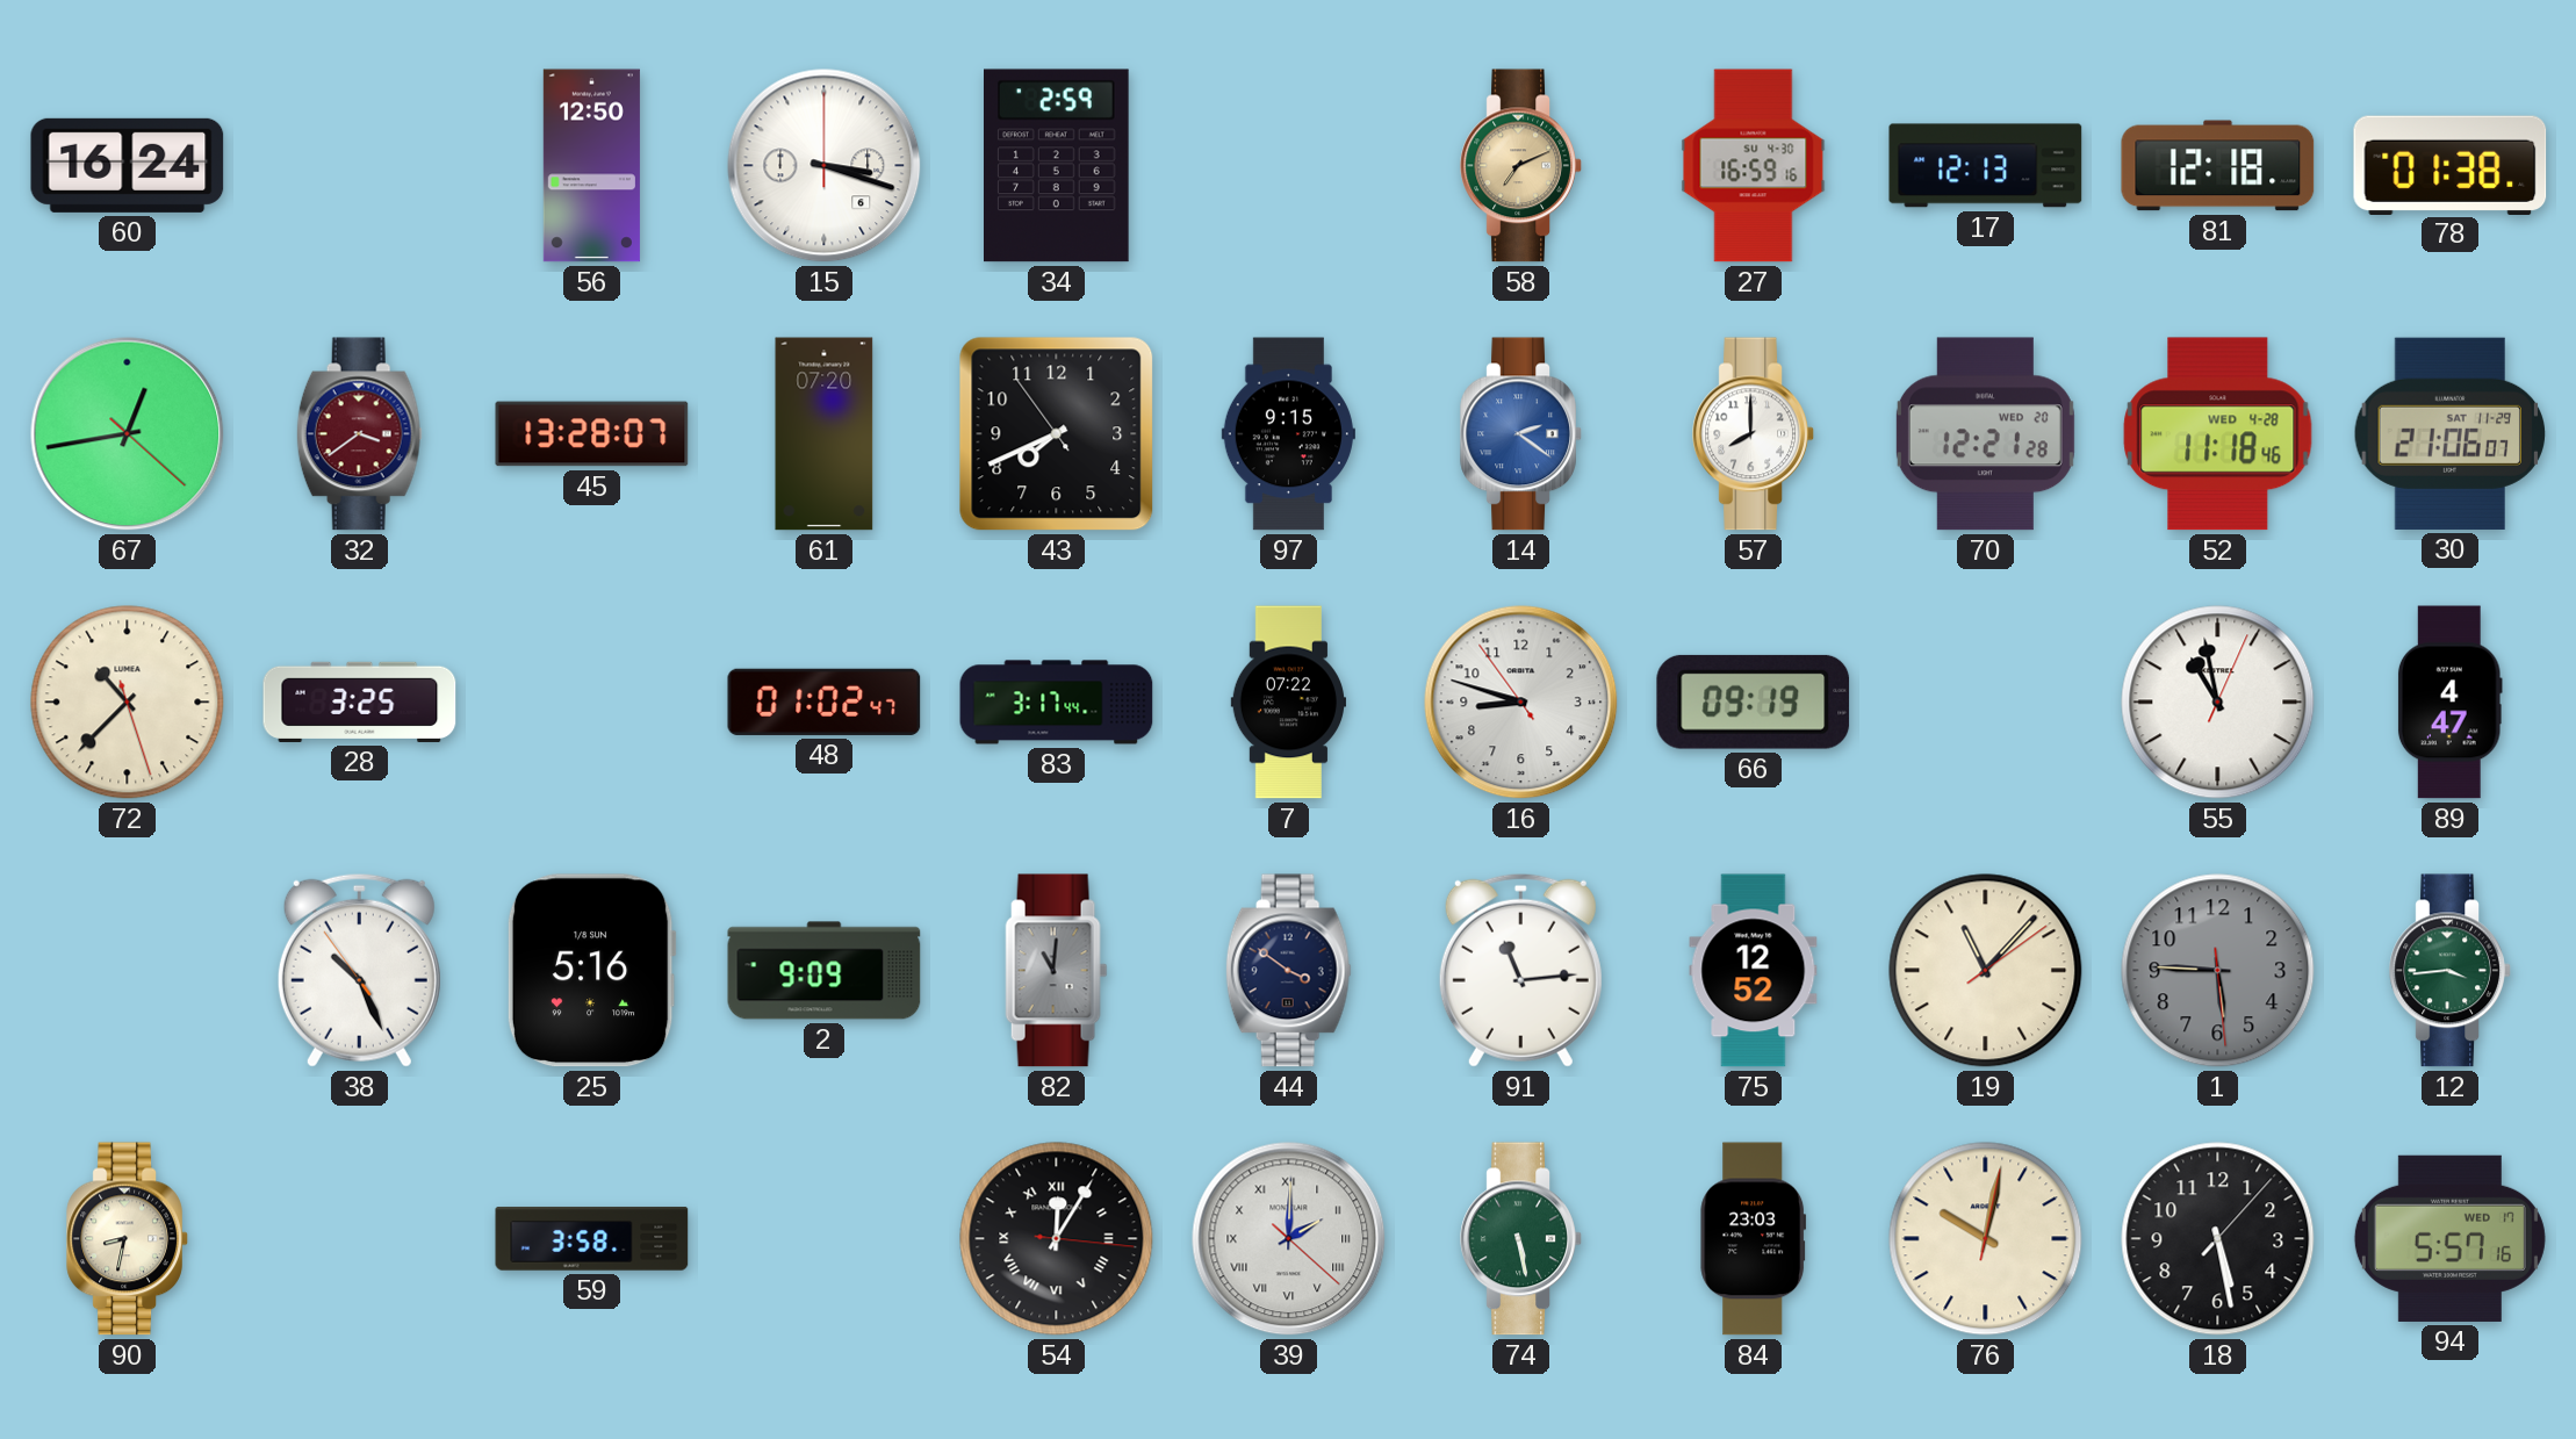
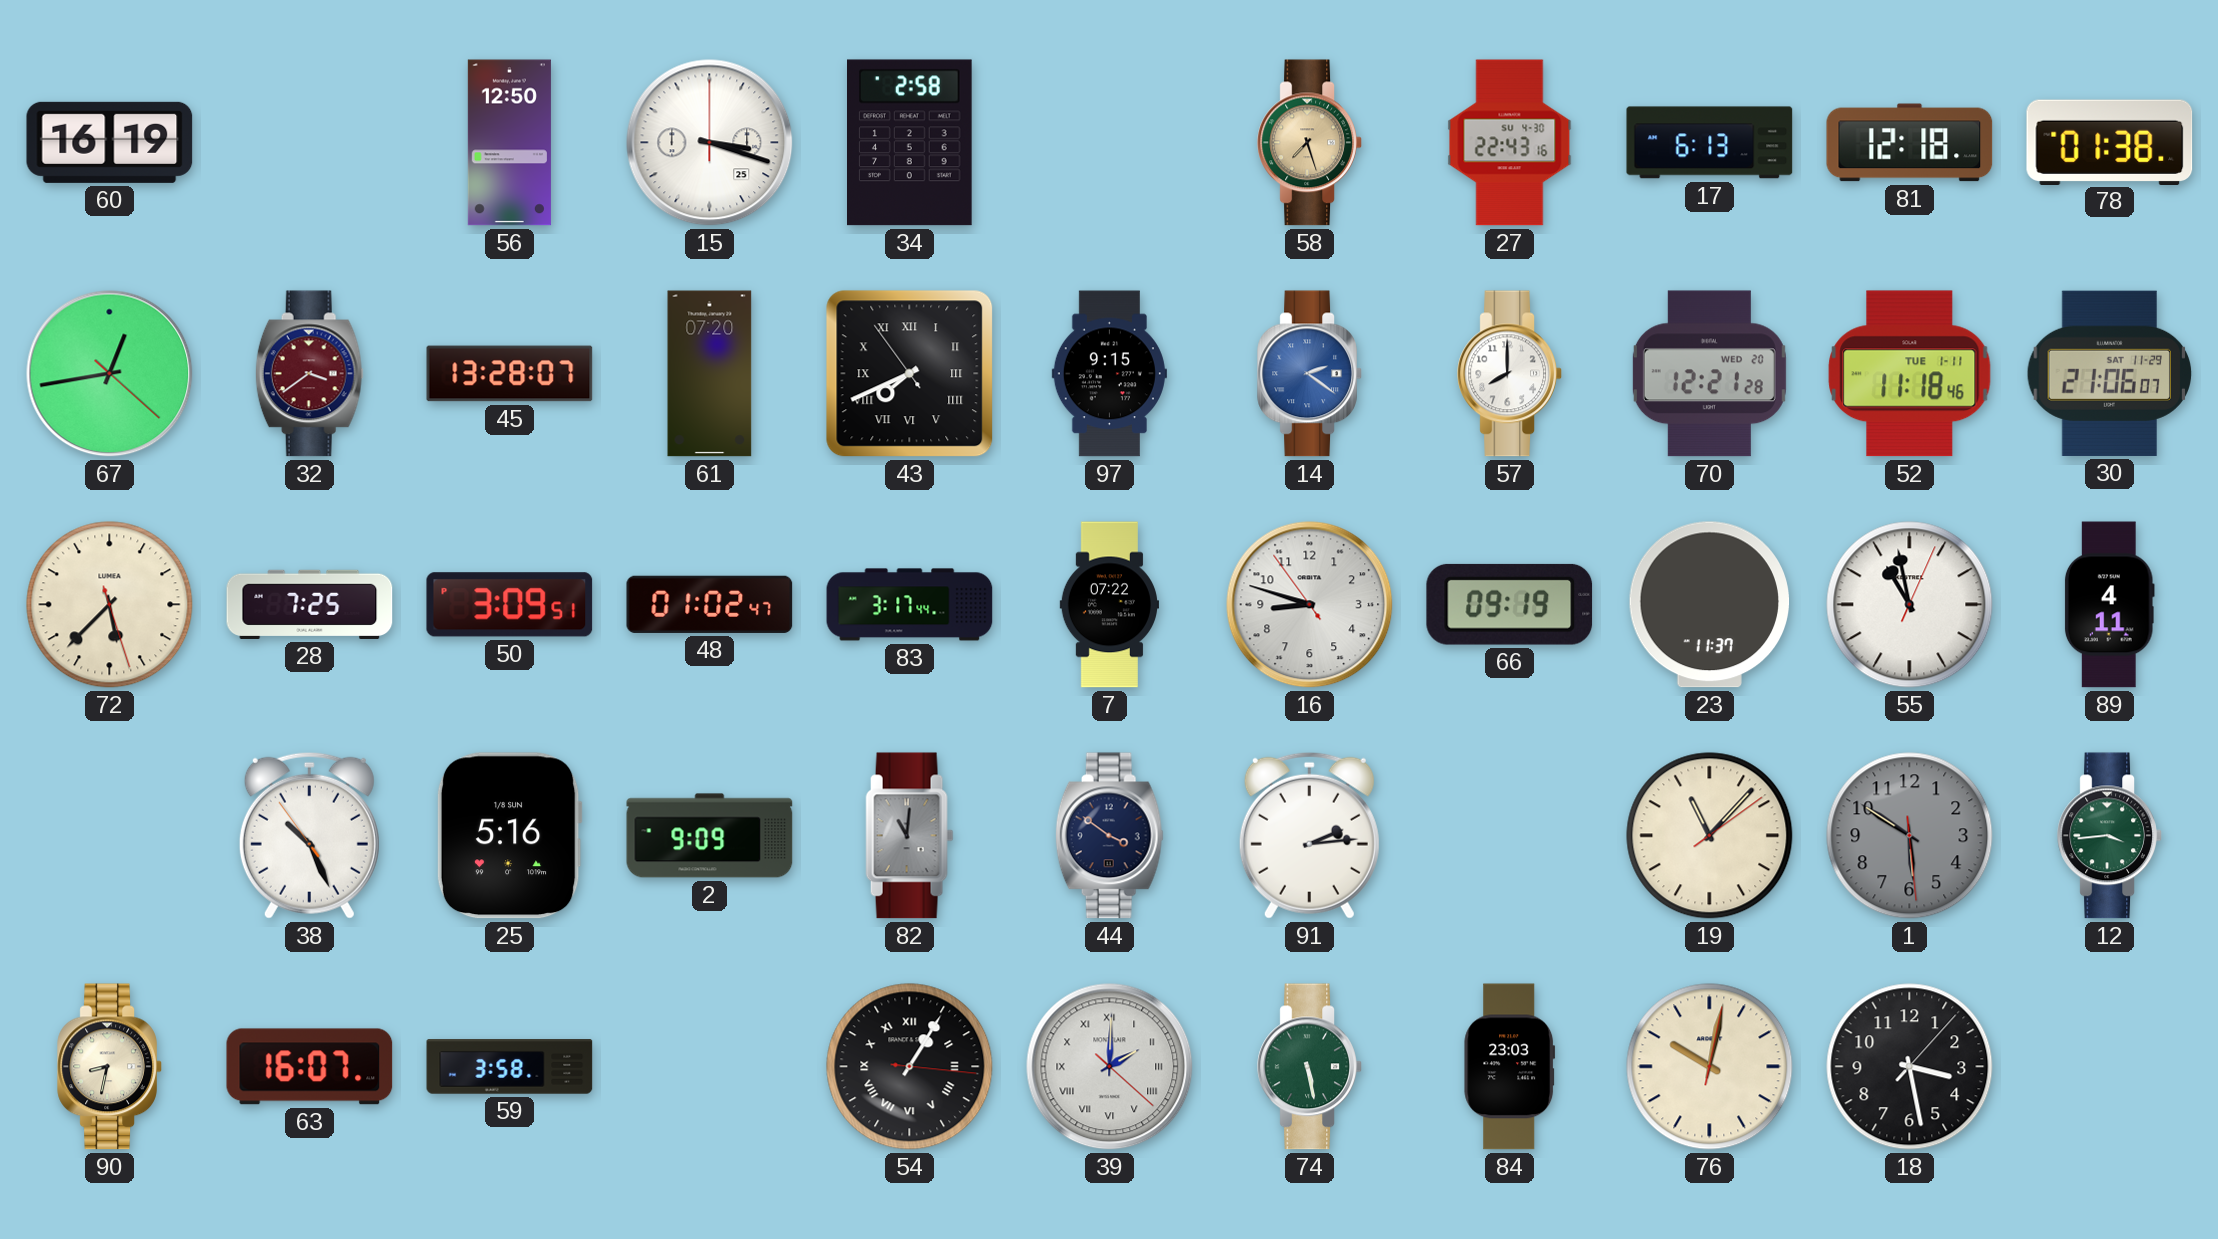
60: 16:24 -> 16:19 (110, 142)
15 date: 6 -> 25 (710, 143)
34: 2:59 -> 2:58 (910, 143)
58: 7:11 -> 7:27 (1310, 143)
27: 16:59 -> 22:43 (1510, 143)
17: 12:13 -> 6:13 (1710, 143)
43 numerals: Arabic -> Roman (910, 374)
52 date: WED 4-28 -> TUE 1-11 (1910, 374)
72: 10:37 -> 5:37 (110, 605)
28: 3:25 -> 7:25 (310, 604)
50: none -> 3:09 (510, 605)
23: none -> 11:37 (1710, 605)
89: 4:47 -> 4:11 (2109, 605)
91: 11:14 -> 2:14 (1309, 835)
75: 12:52 -> none (1754, 971)
1: 5:45 -> 5:50 (1910, 836)
63: none -> 16:07 (310, 1067)
54: 12:05 -> 1:05 (910, 1067)
18: 5:28 -> 3:28 (1910, 1067)
94: 5:57 -> none (2449, 1238)
